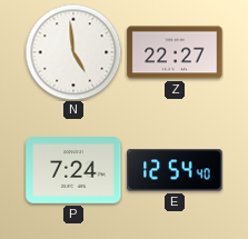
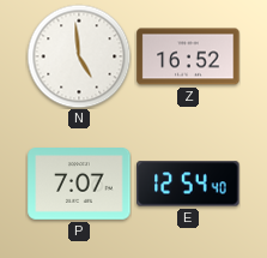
Z: 22:27 -> 16:52 (188, 56)
P: 7:24 -> 7:07 (79, 185)
